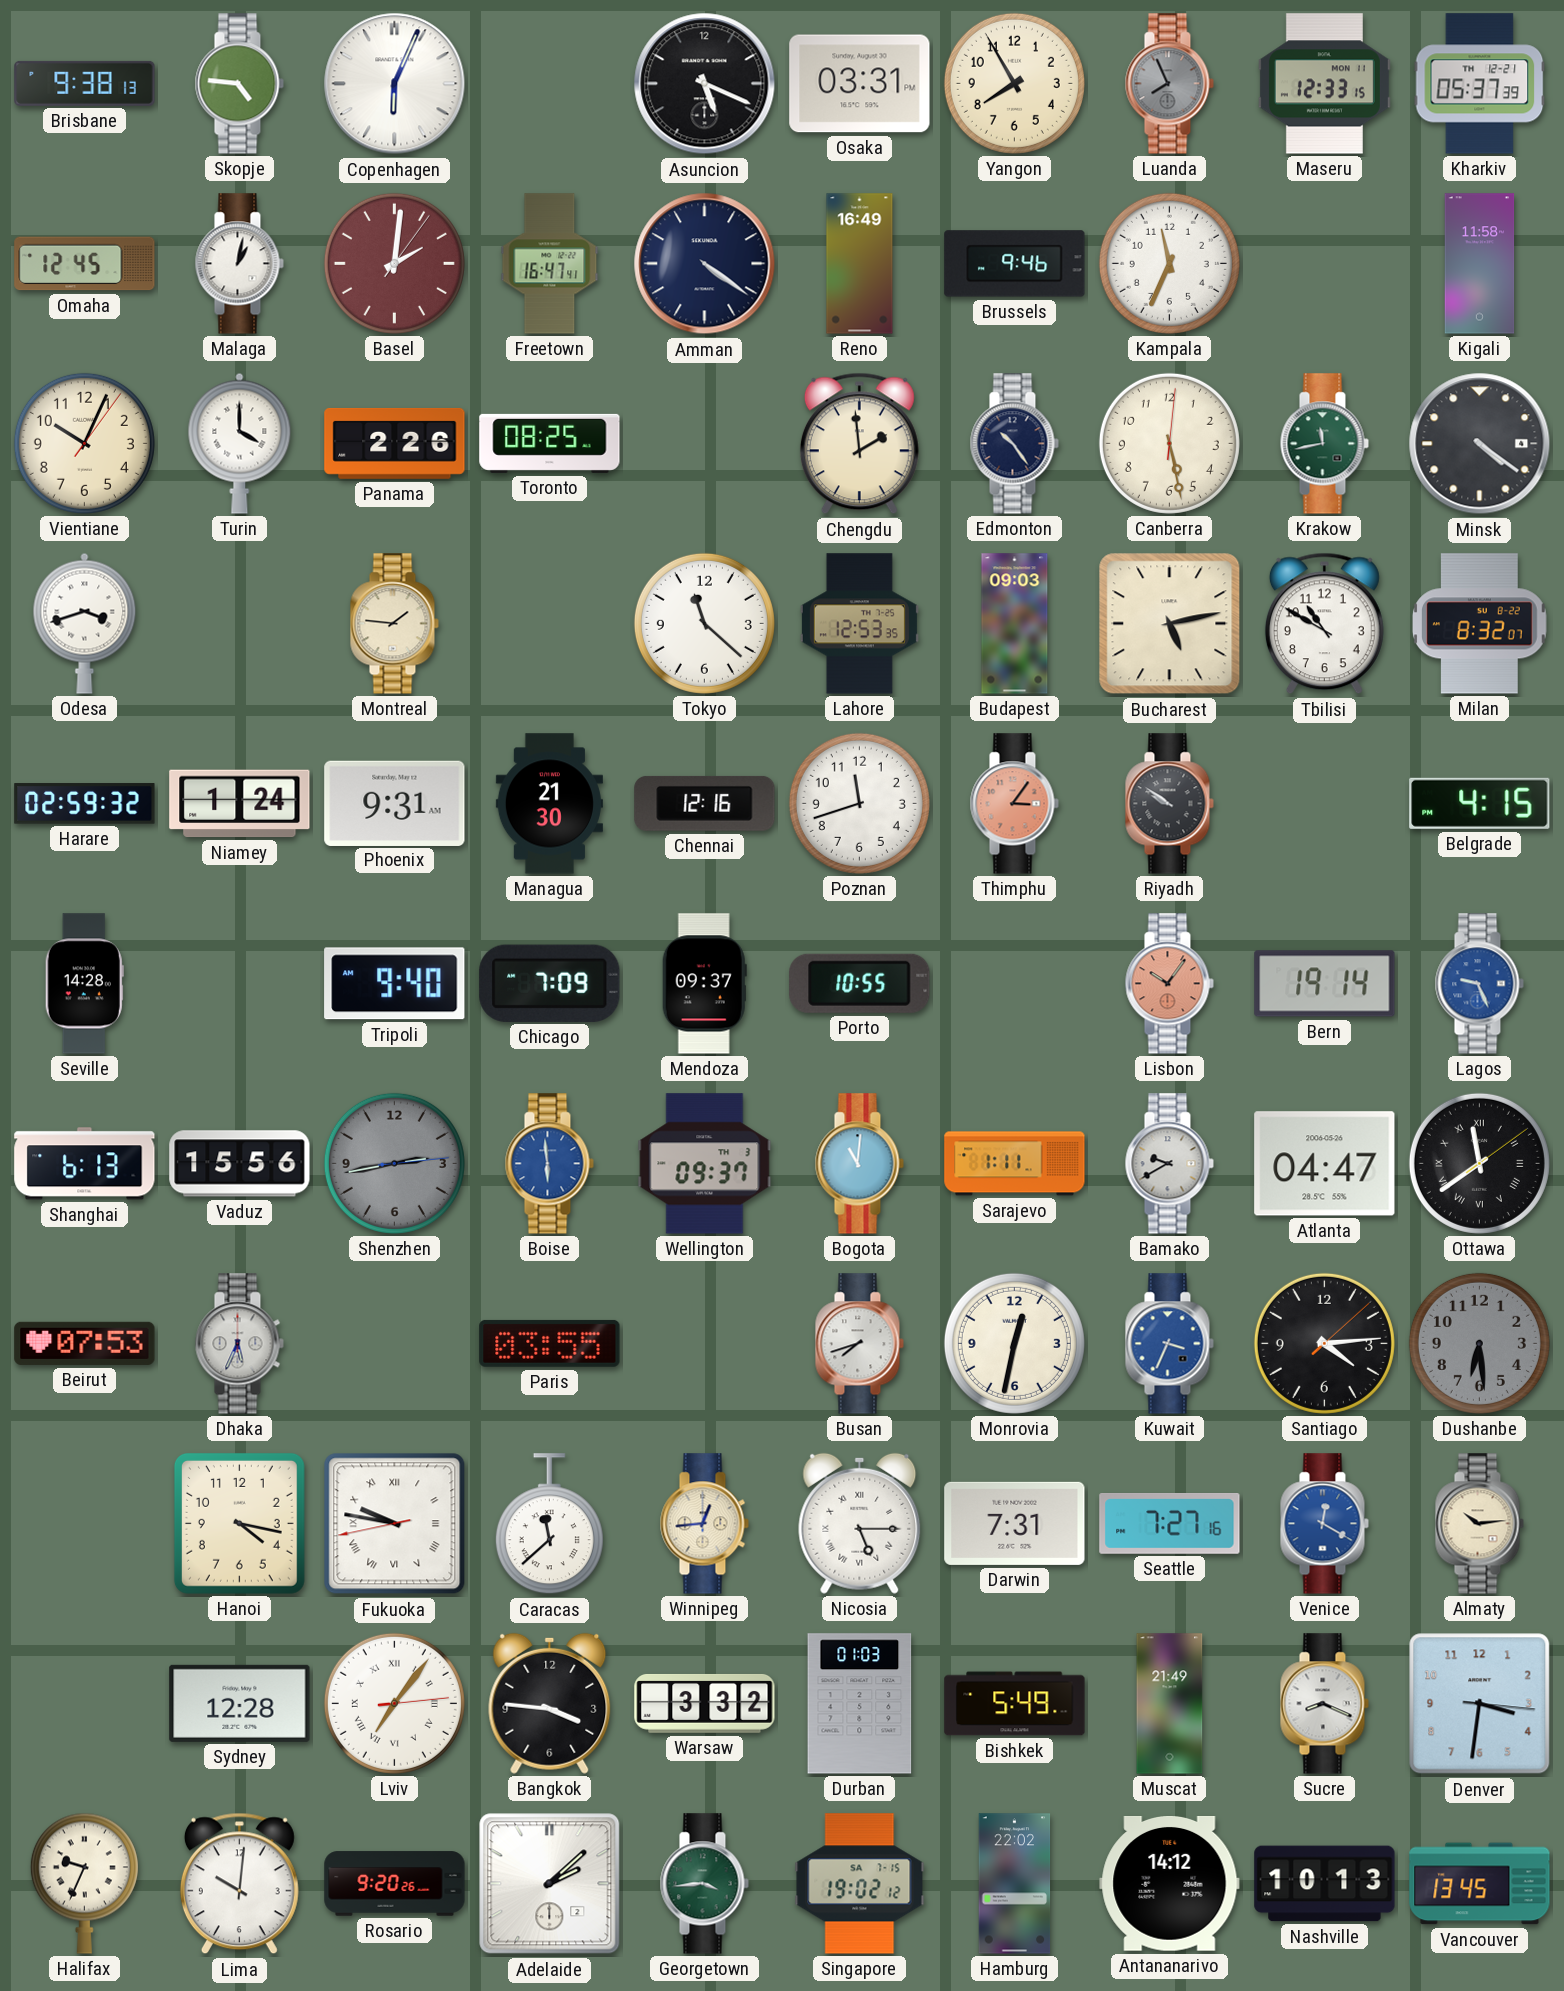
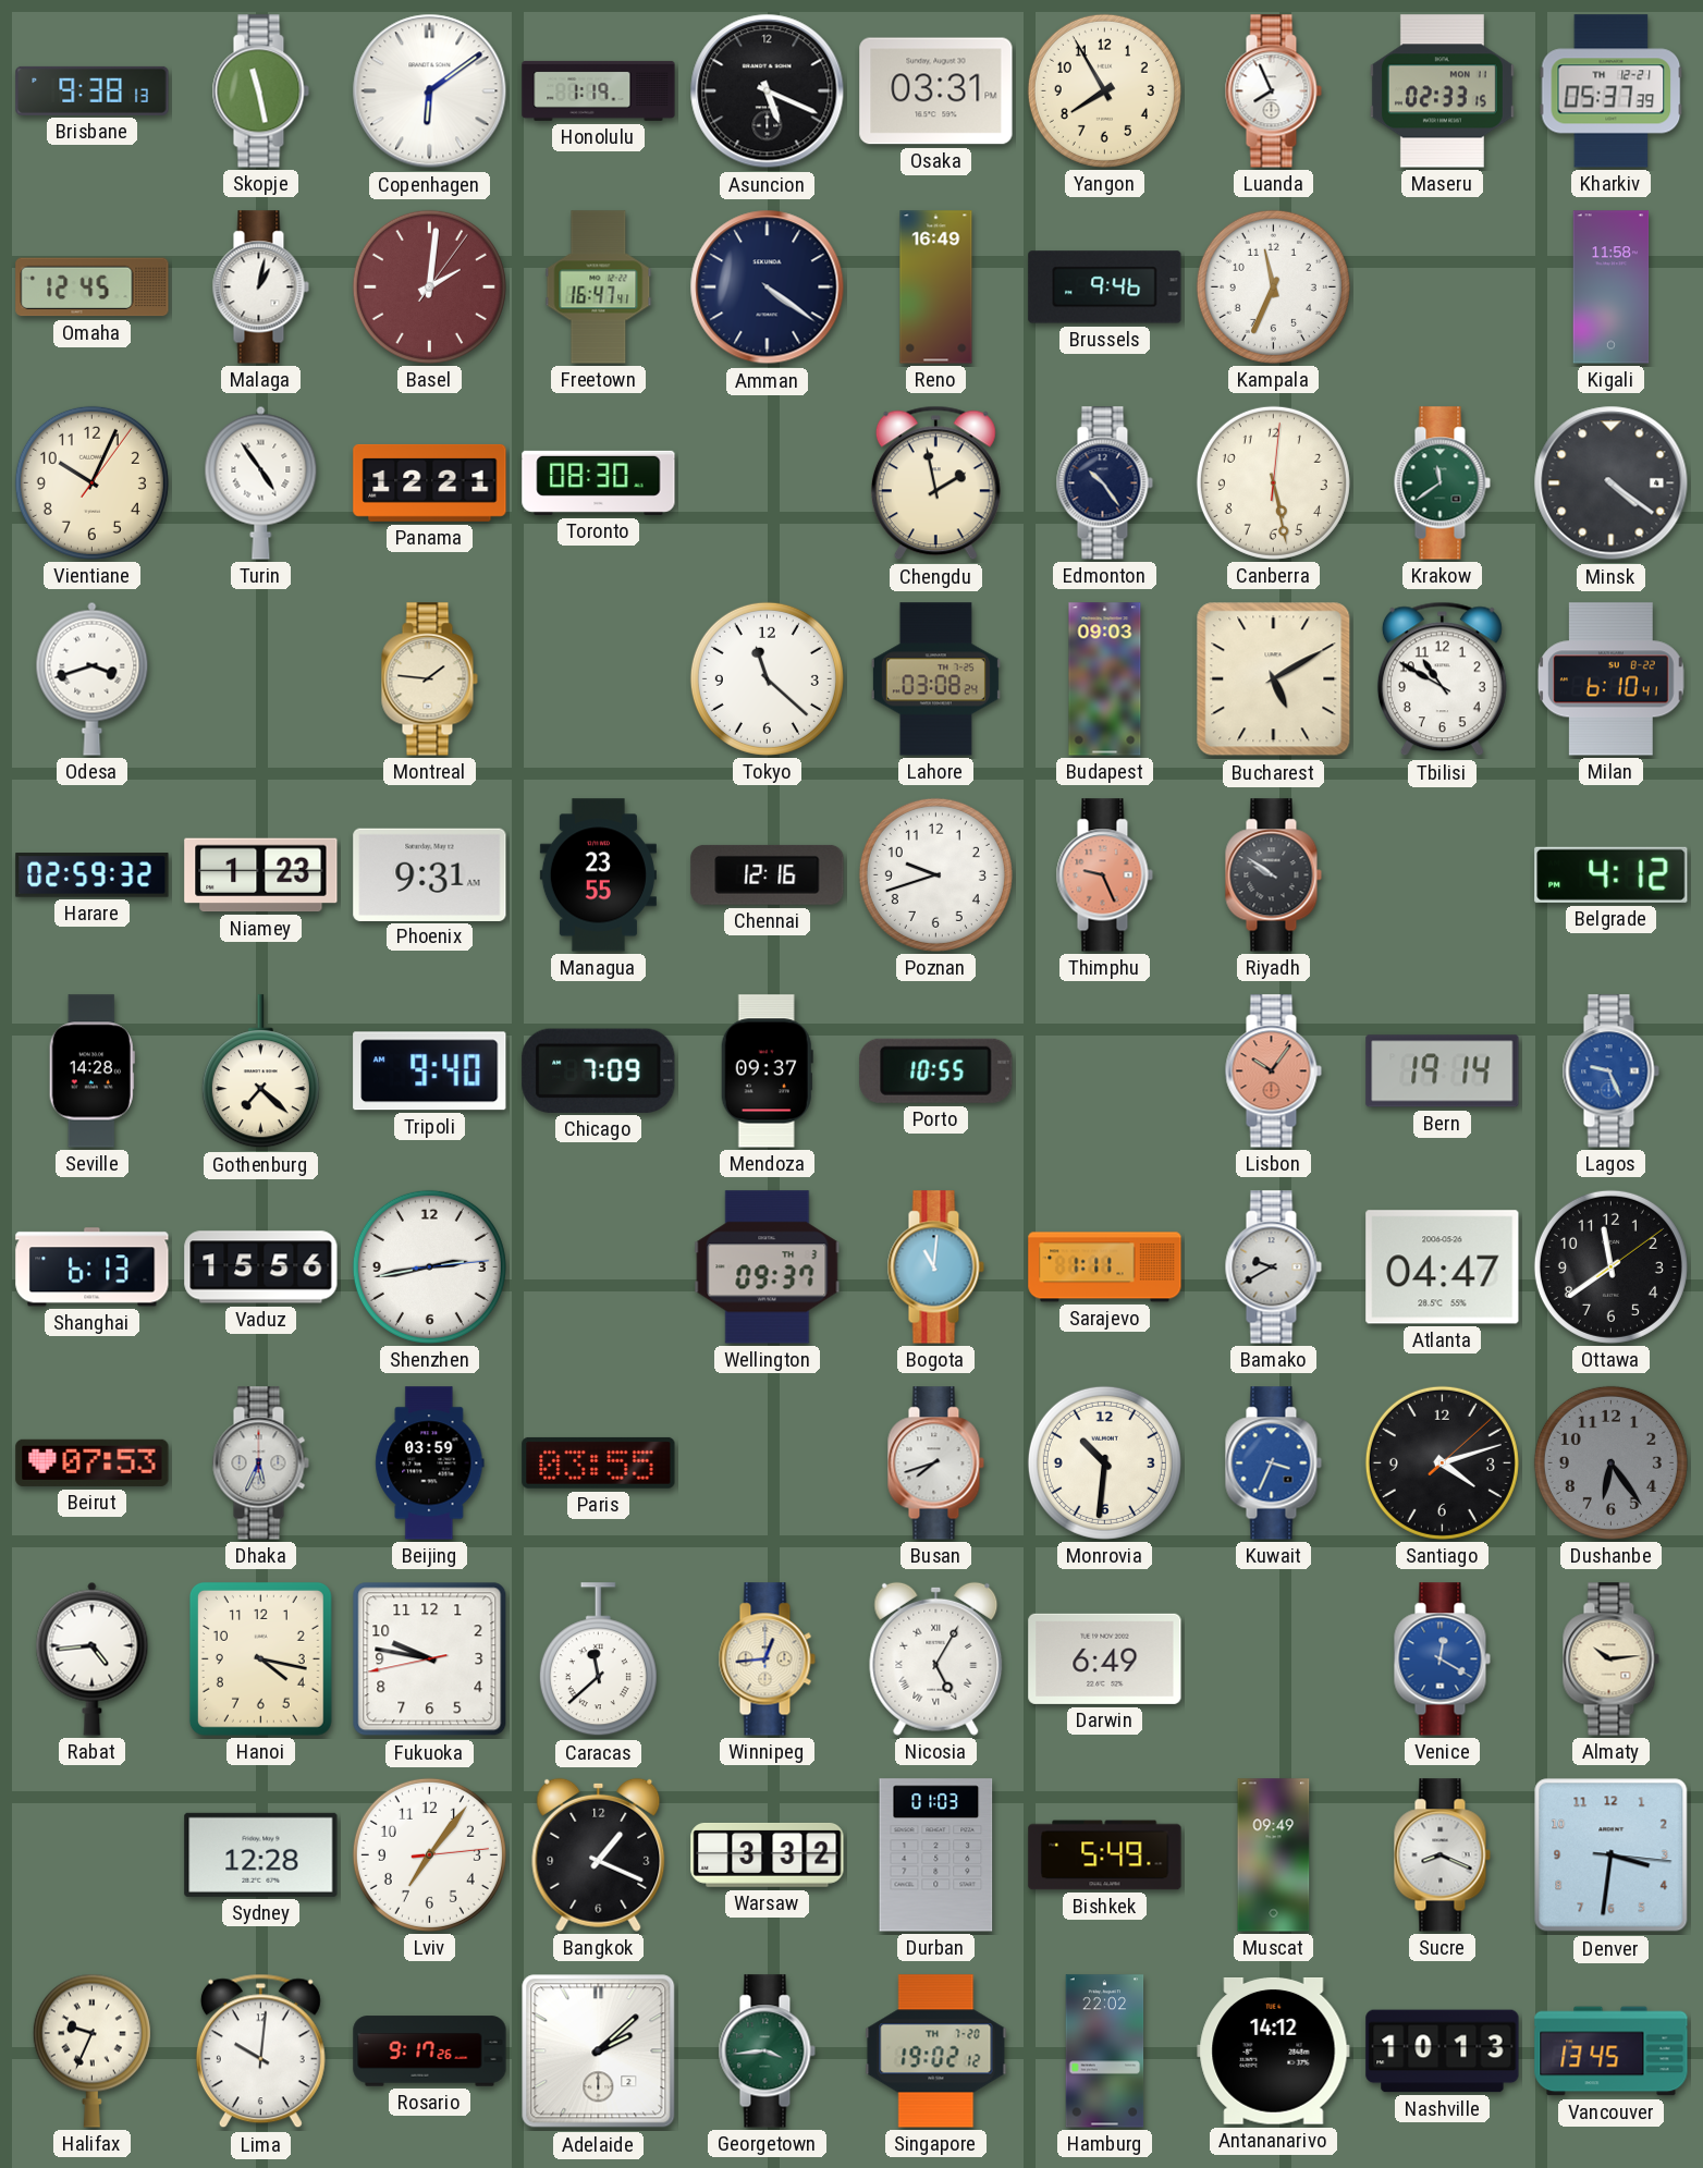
Skopje: 4:46 -> 11:28 (260, 91)
Copenhagen: 6:04 -> 6:09 (430, 91)
Honolulu: none -> 1:19 (599, 90)
Luanda dial: grey -> white (1273, 91)
Maseru: 12:33 -> 02:33 (1442, 91)
Turin: 4:00 -> 4:54 (261, 482)
Panama: 2:26 -> 12:21 (430, 482)
Toronto: 08:25 -> 08:30 (599, 482)
Chengdu: 1:59 -> 1:58 (935, 483)
Krakow: 11:43 -> 11:39 (1442, 483)
Lahore: 12:53 -> 03:08 (935, 679)
Bucharest: 5:13 -> 5:10 (1274, 679)
Milan: 8:32 -> 6:10 (1612, 679)
Niamey: 1:24 -> 1:23 (261, 875)
Managua: 21:30 -> 23:55 (598, 875)
Poznan: 11:42 -> 9:42 (935, 874)
Thimphu: 3:06 -> 9:26 (1104, 875)
Belgrade: 4:15 -> 4:12 (1612, 874)
Gothenburg: none -> 7:22 (260, 1071)
Shenzhen dial: grey -> white (429, 1266)
Boise: 5:59 -> none (549, 1164)
Ottawa numerals: Roman -> Arabic (1610, 1266)
Beijing: none -> 03:59 (430, 1463)
Monrovia: 12:32 -> 10:31 (1104, 1462)
Santiago: 4:14 -> 4:12 (1442, 1462)
Dushanbe: 6:29 -> 6:24 (1610, 1462)
Rabat: none -> 4:44 (93, 1658)
Fukuoka numerals: Roman -> Arabic (430, 1659)
Nicosia: 5:15 -> 5:05 (936, 1658)
Darwin: 7:31 -> 6:49 (1105, 1658)
Seattle: 7:27 -> none (1170, 1524)
Lviv numerals: Roman -> Arabic (429, 1854)
Bangkok: 3:46 -> 1:19 (599, 1854)
Muscat: 21:49 -> 09:49 (1274, 1855)
Rosario: 9:20 -> 9:17 (430, 2051)
Singapore date: SA 7-15 -> TH 7-20 (936, 2051)
